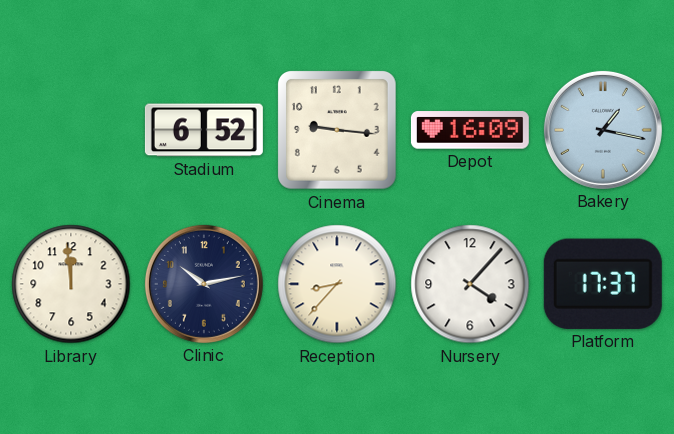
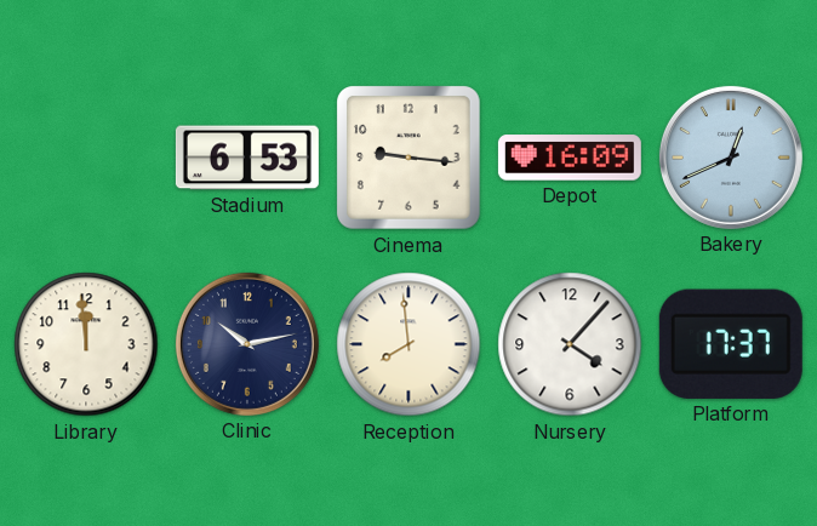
Stadium: 6:52 -> 6:53 (247, 158)
Bakery: 1:17 -> 12:41 (731, 158)
Reception: 8:37 -> 7:59 (408, 344)
